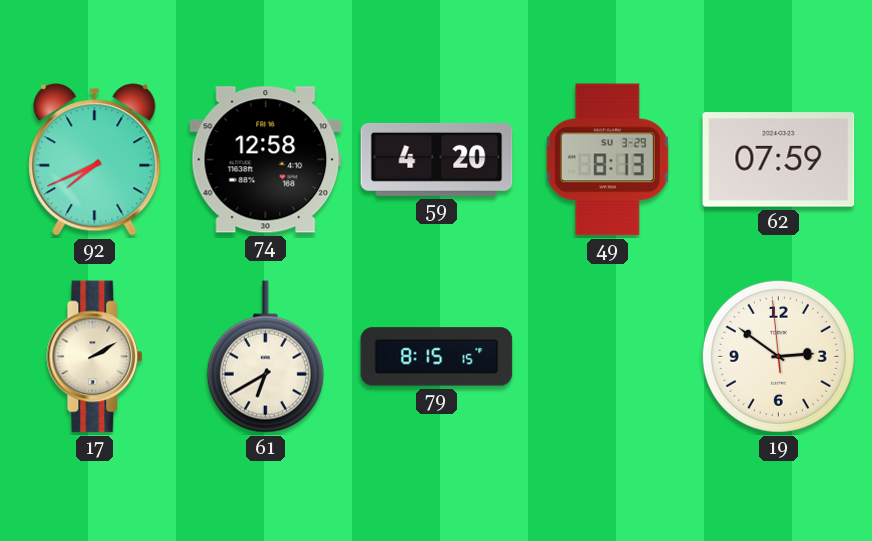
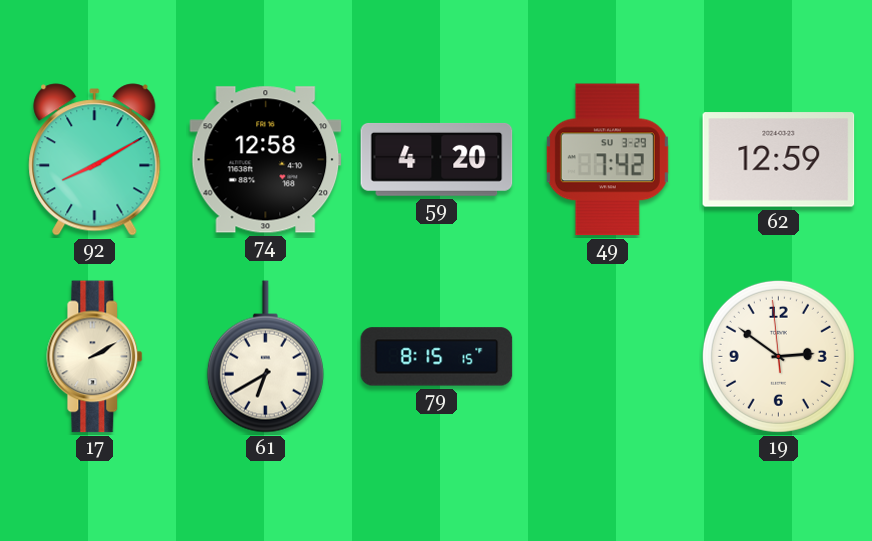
92: 7:41 -> 8:10 (95, 160)
49: 8:13 -> 7:42 (607, 160)
62: 07:59 -> 12:59 (779, 160)
